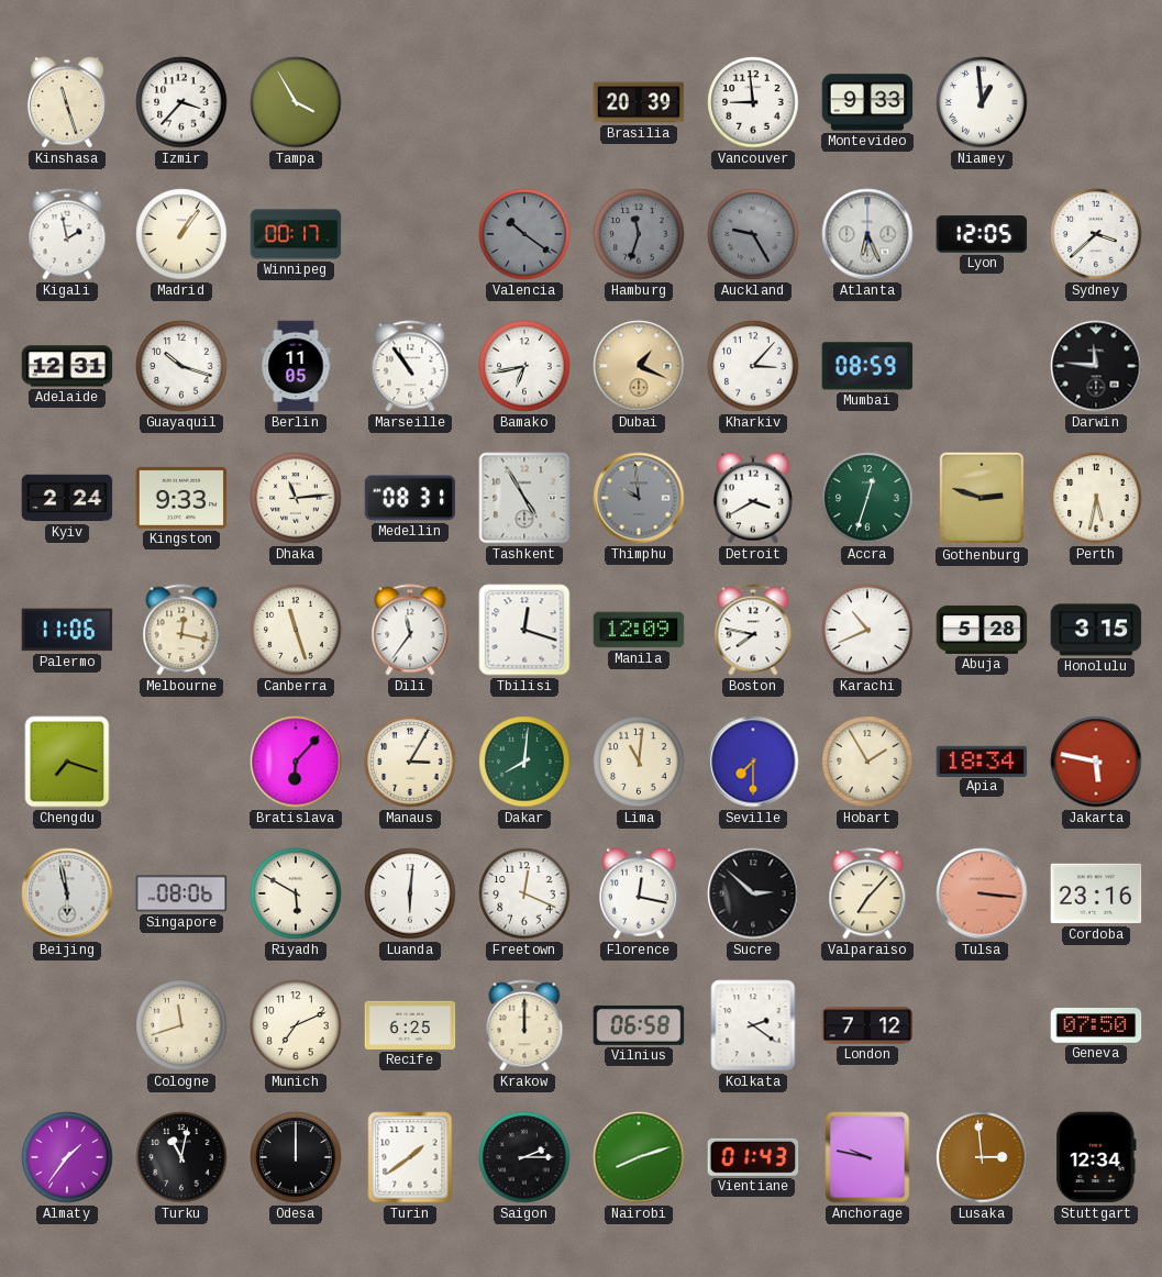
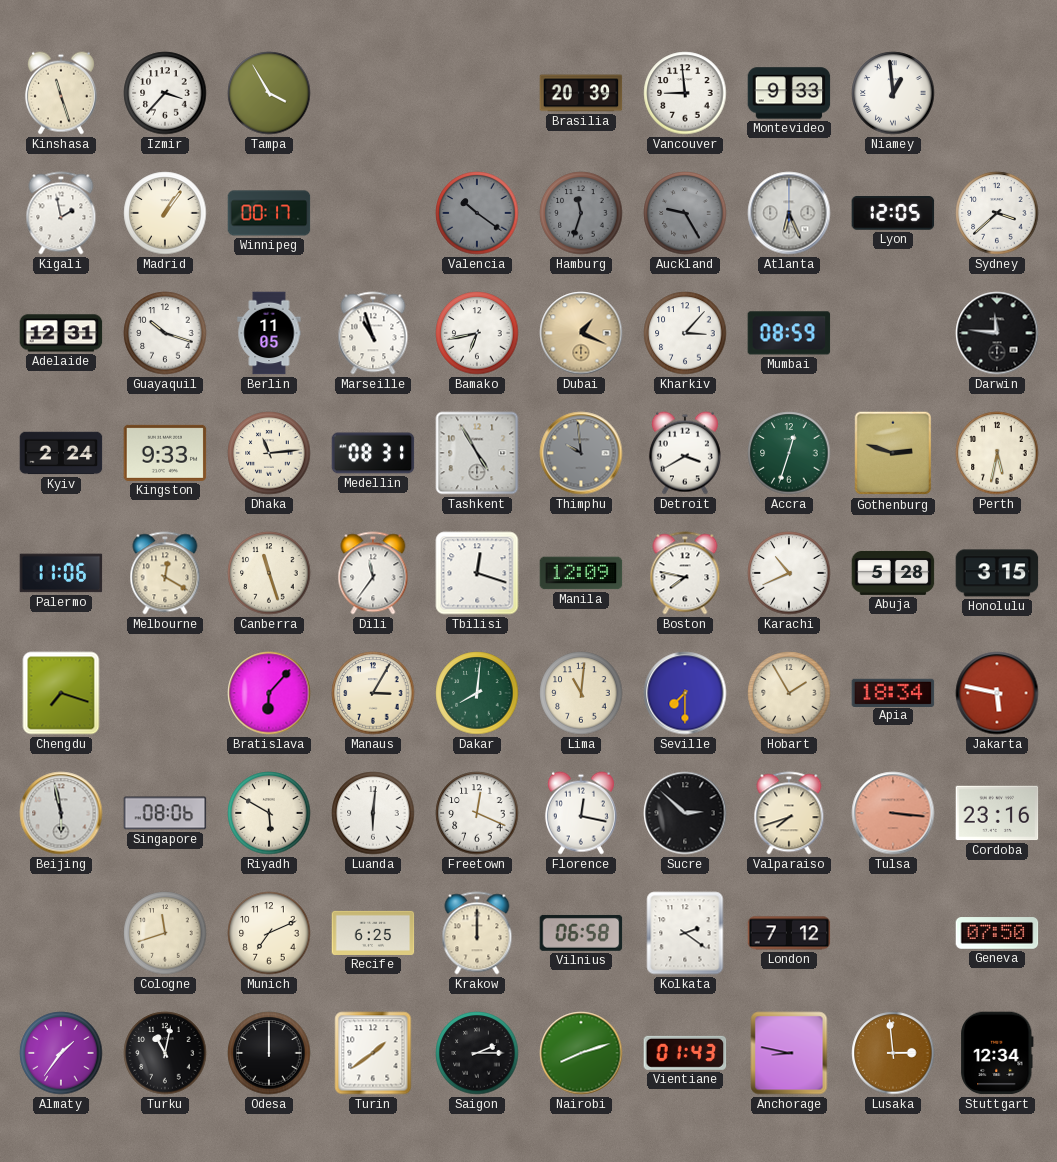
Marseille: 10:54 -> 10:57 (373, 333)
Melbourne: 12:17 -> 12:20 (165, 573)
Valparaiso: 7:07 -> 7:42 (789, 813)
Anchorage: 9:47 -> 8:47 (789, 1053)
